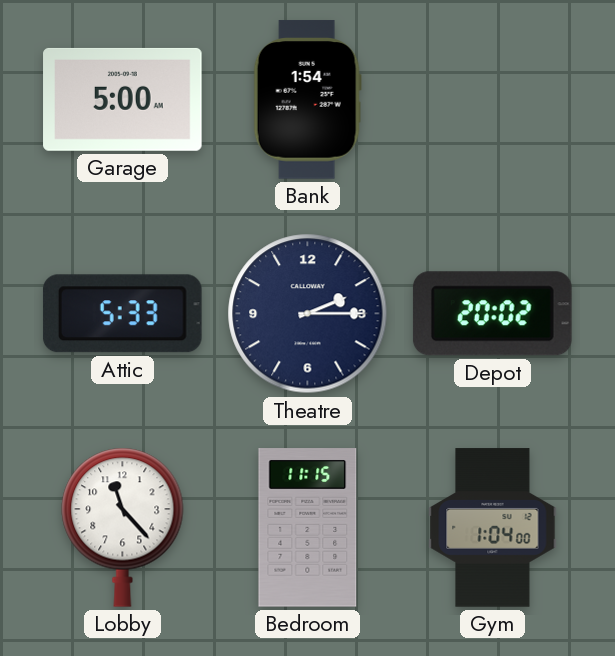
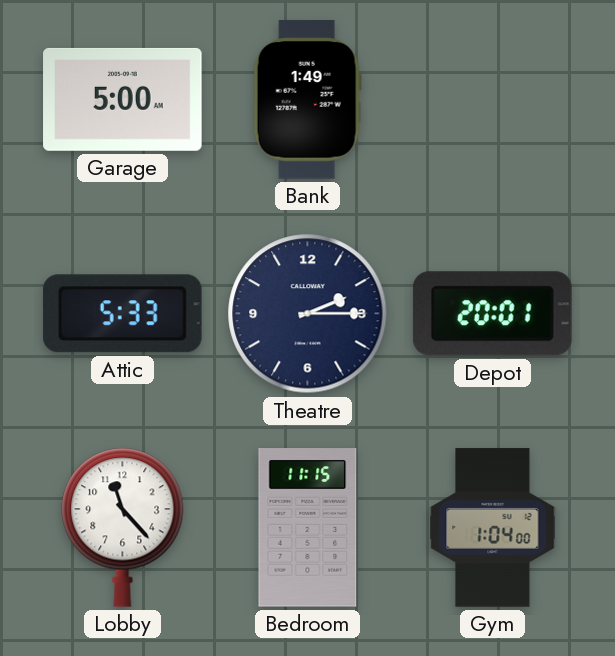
Bank: 1:54 -> 1:49 (307, 100)
Depot: 20:02 -> 20:01 (492, 314)
